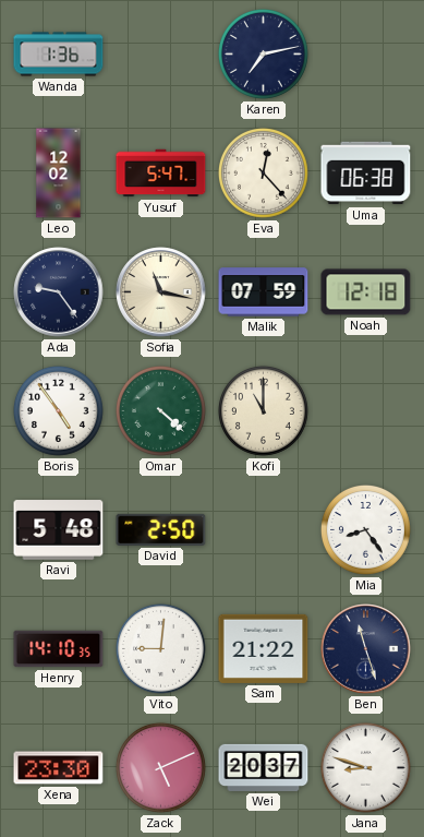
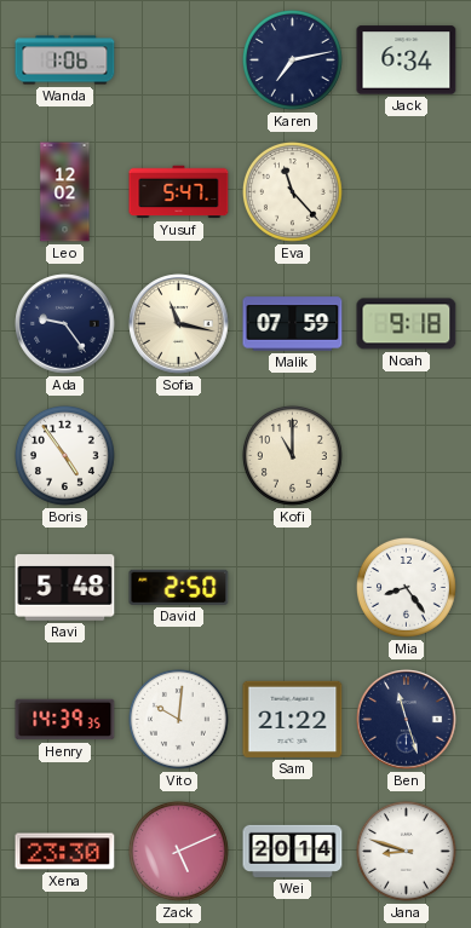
Wanda: 1:36 -> 1:06 (65, 60)
Jack: none -> 6:34 (407, 60)
Eva: 12:23 -> 11:23 (292, 191)
Uma: 06:38 -> none (366, 174)
Noah: 12:18 -> 9:18 (407, 324)
Omar: 4:22 -> none (160, 410)
Henry: 14:10 -> 14:39 (65, 720)
Vito: 9:01 -> 10:01 (178, 719)
Wei: 20:37 -> 20:14 (293, 851)
